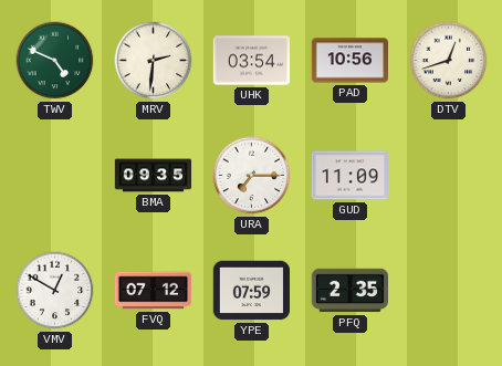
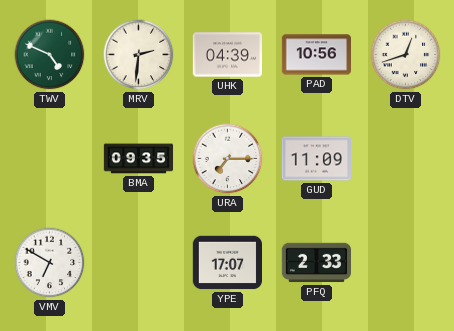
UHK: 03:54 -> 04:39 (227, 55)
VMV: 12:50 -> 6:50 (50, 263)
FVQ: 07:12 -> none (153, 291)
YPE: 07:59 -> 17:07 (227, 263)
PFQ: 2:35 -> 2:33 (316, 263)
